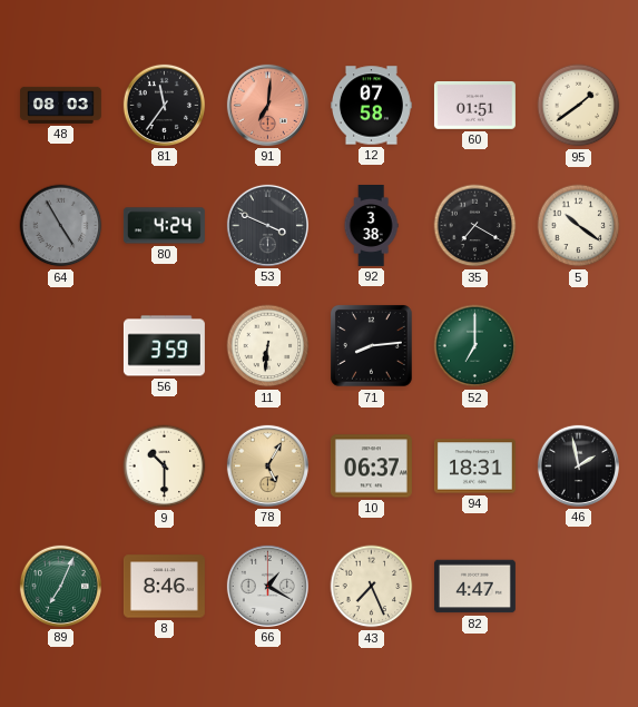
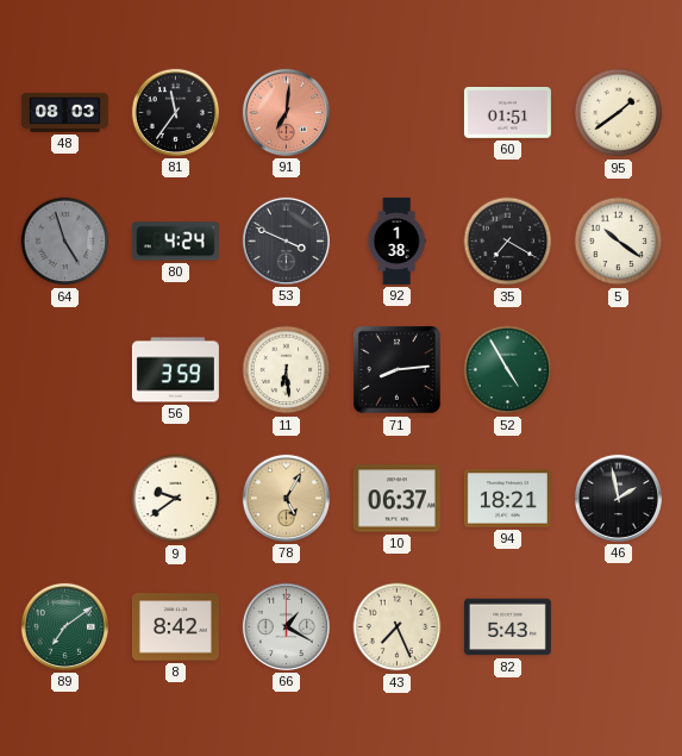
12: 07:58 -> none (371, 106)
64: 4:55 -> 4:57 (65, 242)
92: 3:38 -> 1:38 (396, 242)
11: 6:31 -> 6:29 (287, 370)
52: 7:00 -> 4:55 (508, 370)
9: 10:30 -> 9:39 (176, 499)
94: 18:31 -> 18:21 (507, 499)
89: 7:04 -> 7:09 (64, 626)
8: 8:46 -> 8:42 (175, 627)
82: 4:47 -> 5:43 (507, 627)
